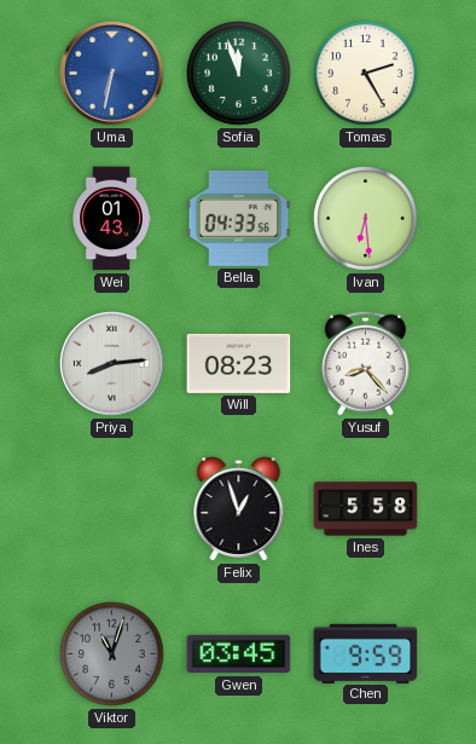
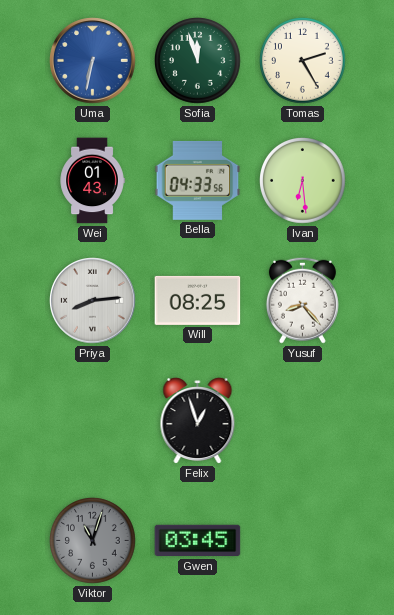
Will: 08:23 -> 08:25 (198, 300)
Ines: 5:58 -> none (366, 509)
Chen: 9:59 -> none (366, 653)
